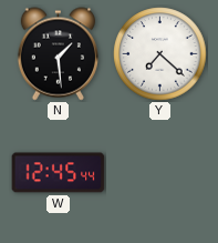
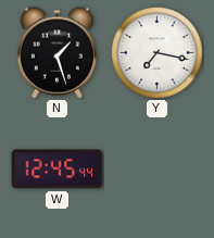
N: 1:29 -> 1:27 (56, 53)
Y: 7:22 -> 7:17 (158, 53)
